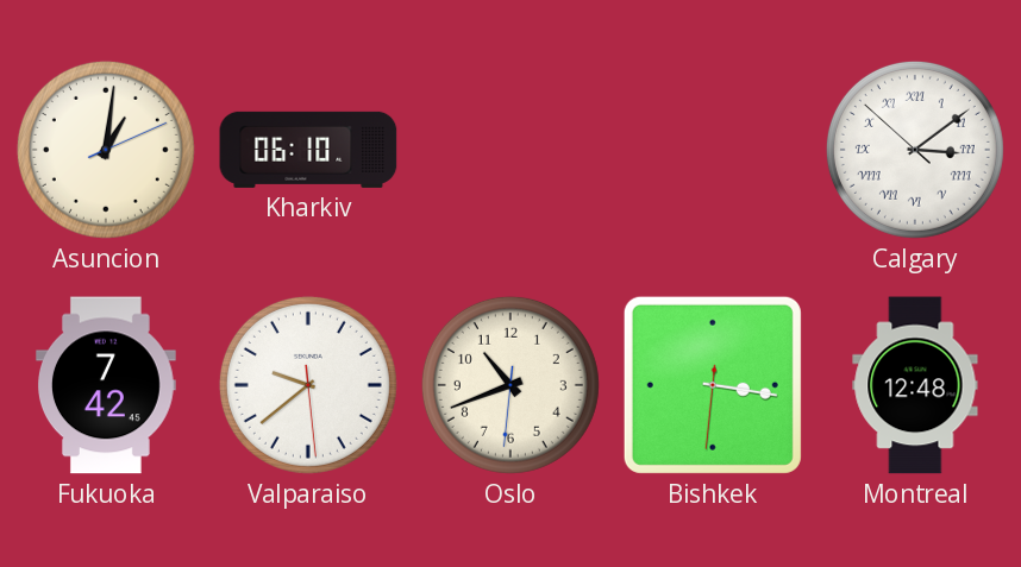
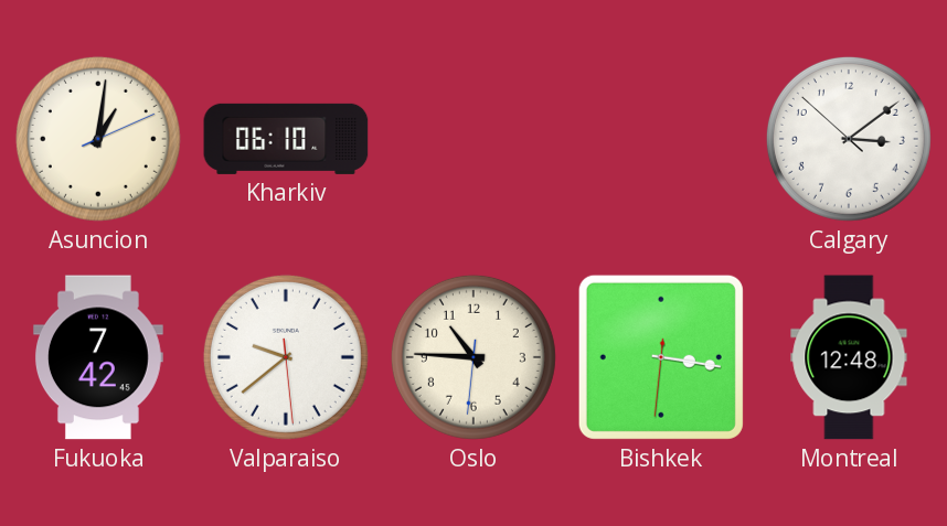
Calgary numerals: Roman -> Arabic (849, 139)
Oslo: 10:41 -> 10:45 (474, 357)
